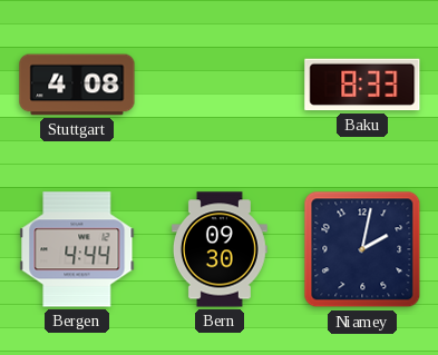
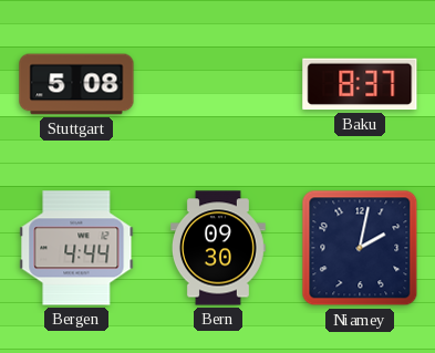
Stuttgart: 4:08 -> 5:08 (76, 84)
Baku: 8:33 -> 8:37 (360, 84)
